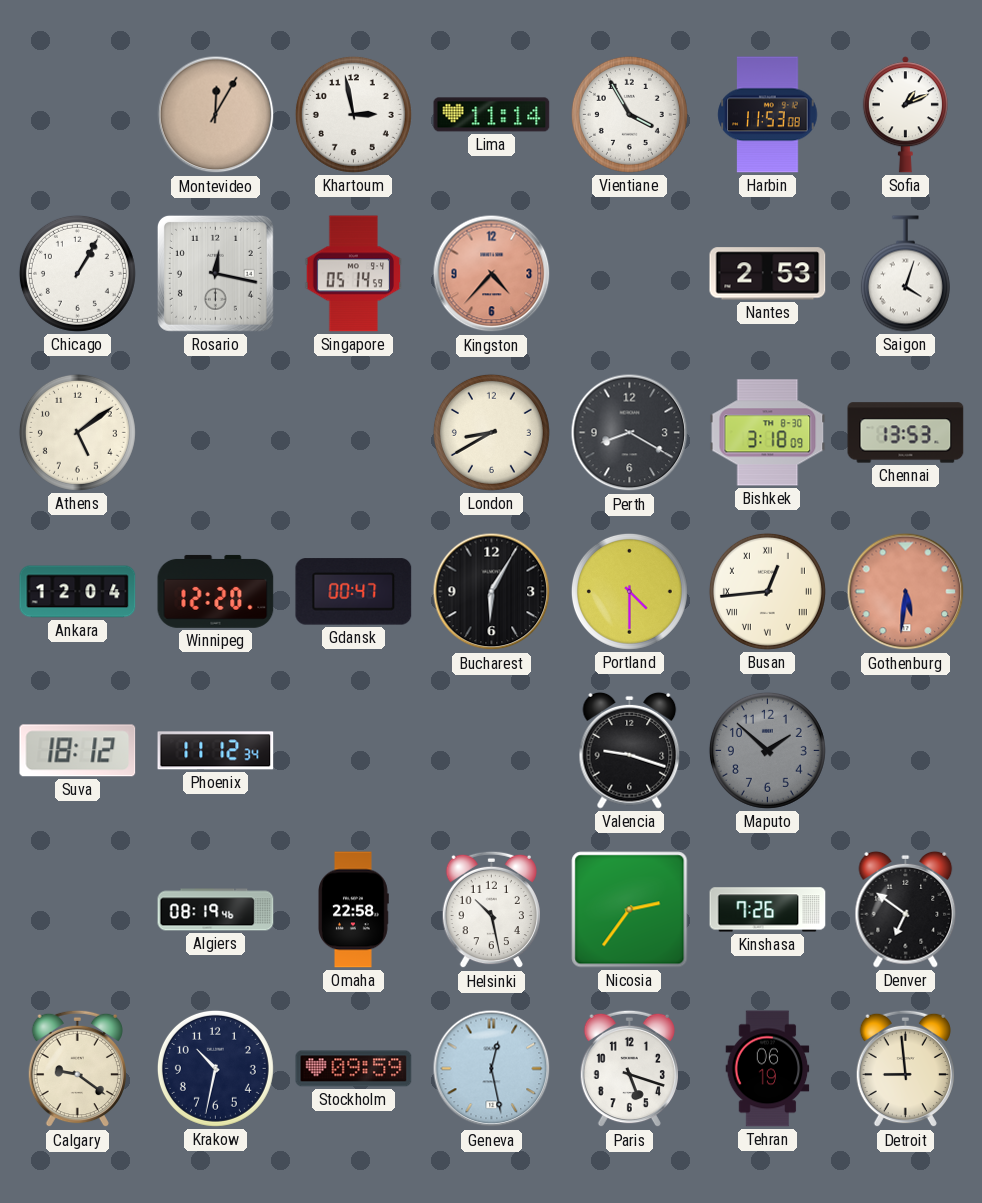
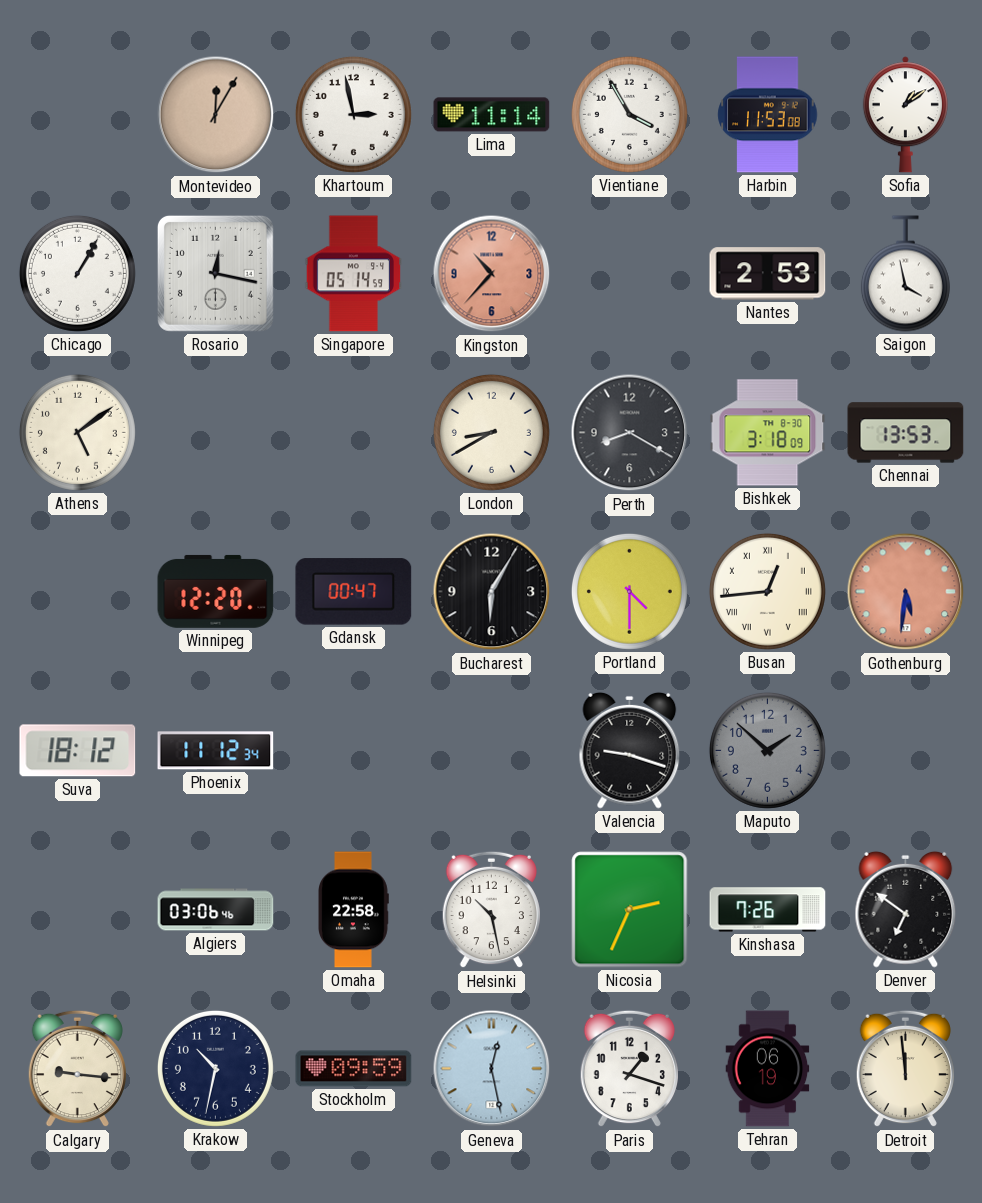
Sofia: 1:11 -> 1:09 (905, 115)
Kingston: 4:37 -> 10:37 (492, 274)
Saigon: 4:03 -> 3:58 (905, 274)
Ankara: 12:04 -> none (78, 592)
Algiers: 08:19 -> 03:06 (216, 910)
Nicosia: 2:36 -> 2:34 (630, 910)
Calgary: 9:21 -> 9:16 (77, 1069)
Paris: 5:18 -> 1:18 (629, 1069)
Detroit: 8:59 -> 11:59 (905, 1069)
